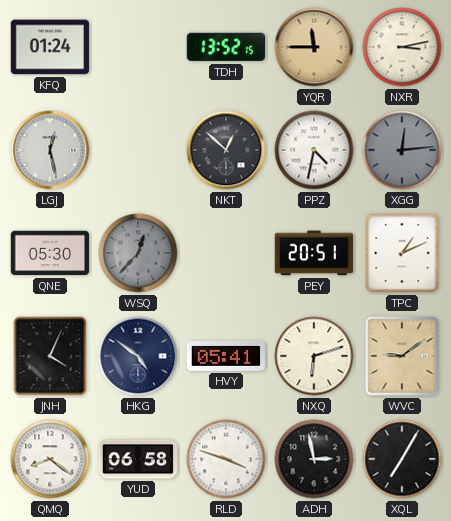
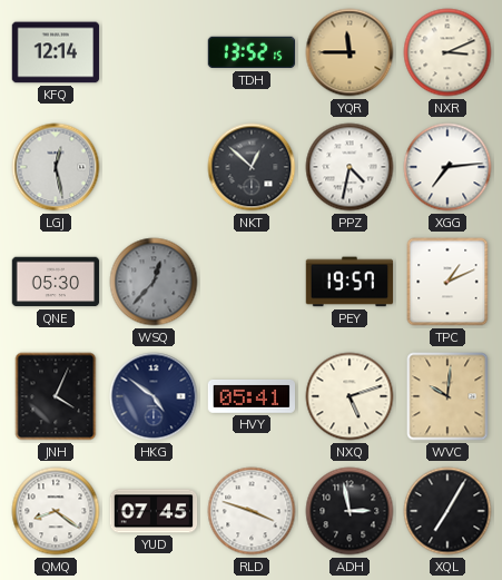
KFQ: 01:24 -> 12:14 (56, 52)
NXR: 3:13 -> 3:11 (447, 52)
XGG: 12:14 -> 7:14 (447, 167)
XGG dial: grey -> white (447, 167)
PEY: 20:51 -> 19:57 (350, 282)
NXQ: 6:12 -> 5:12 (350, 396)
WVC: 9:09 -> 10:01 (447, 396)
YUD: 06:58 -> 07:45 (154, 511)
